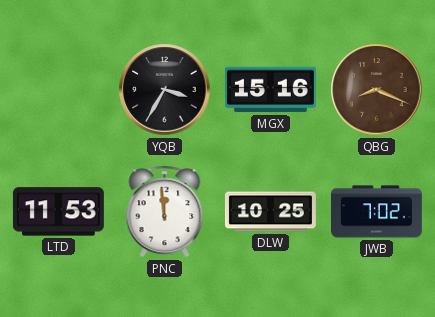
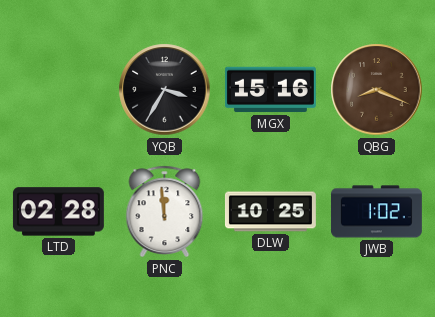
LTD: 11:53 -> 02:28 (58, 212)
JWB: 7:02 -> 1:02 (376, 212)
